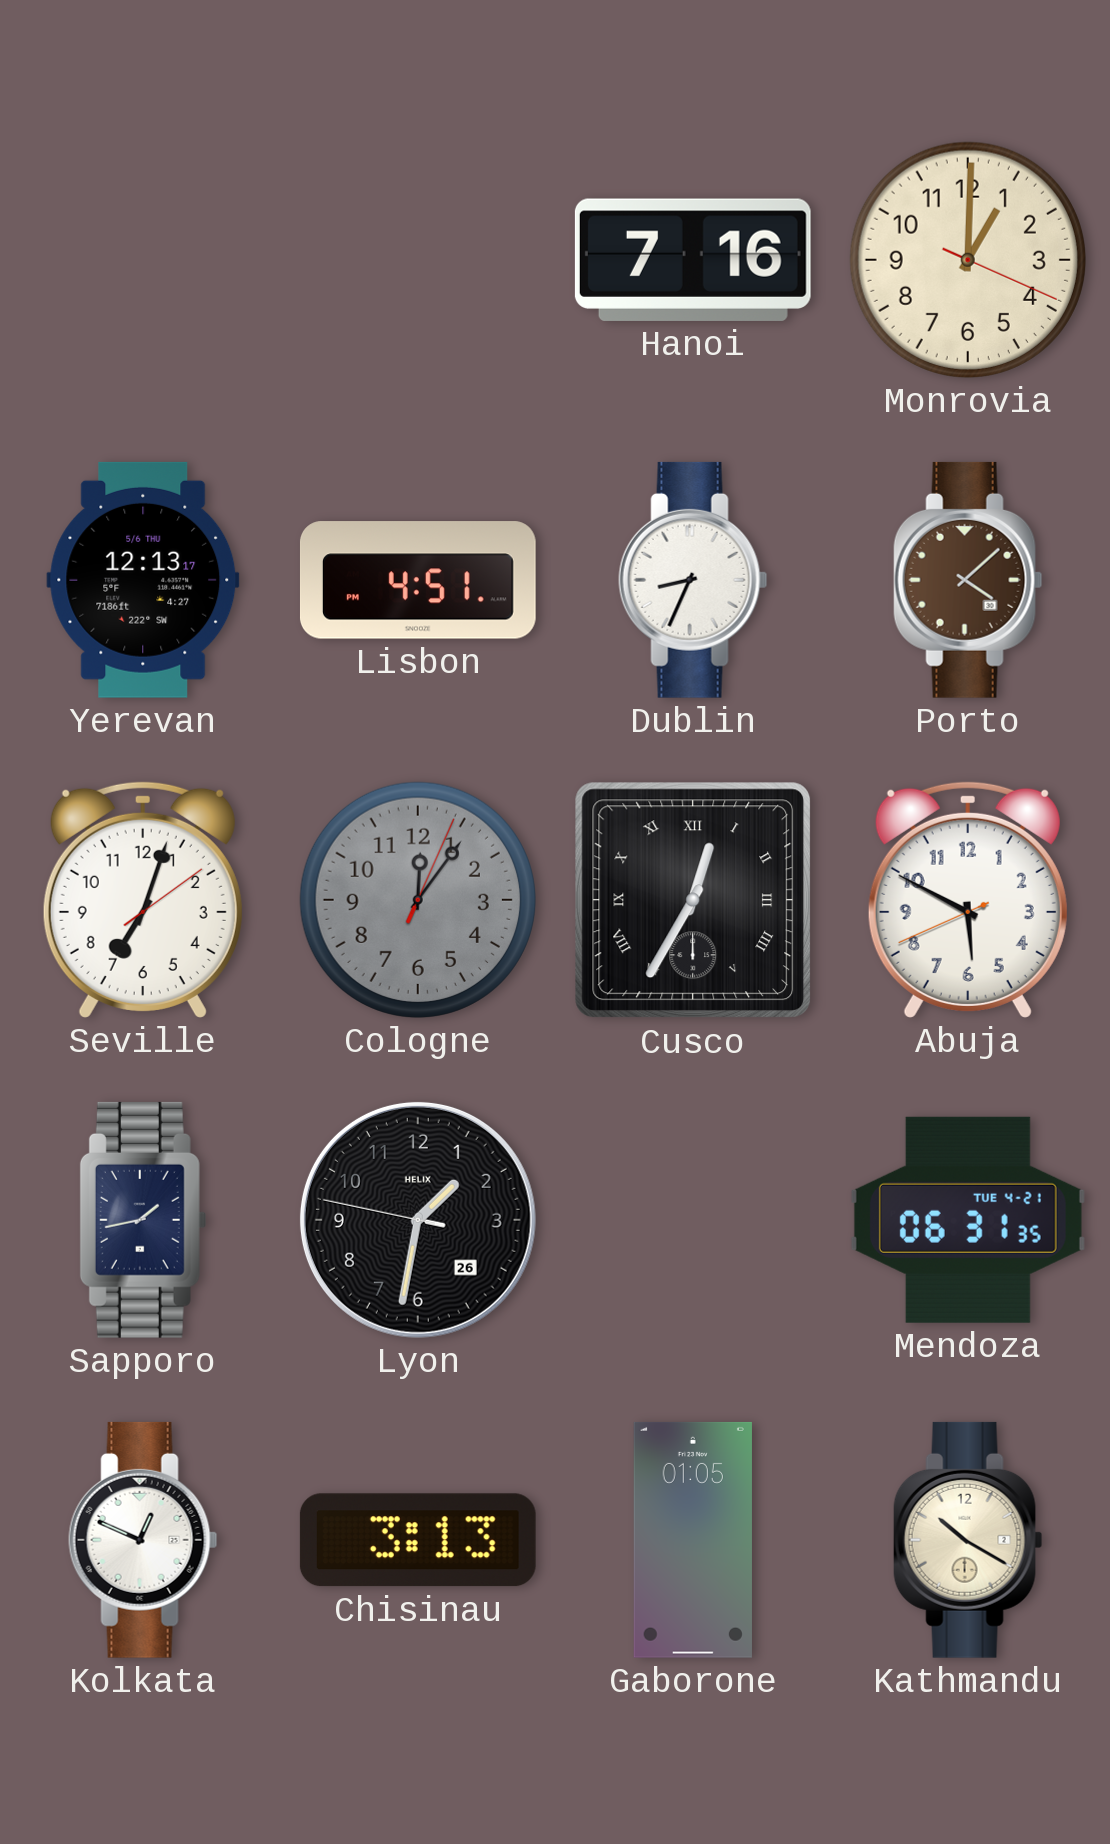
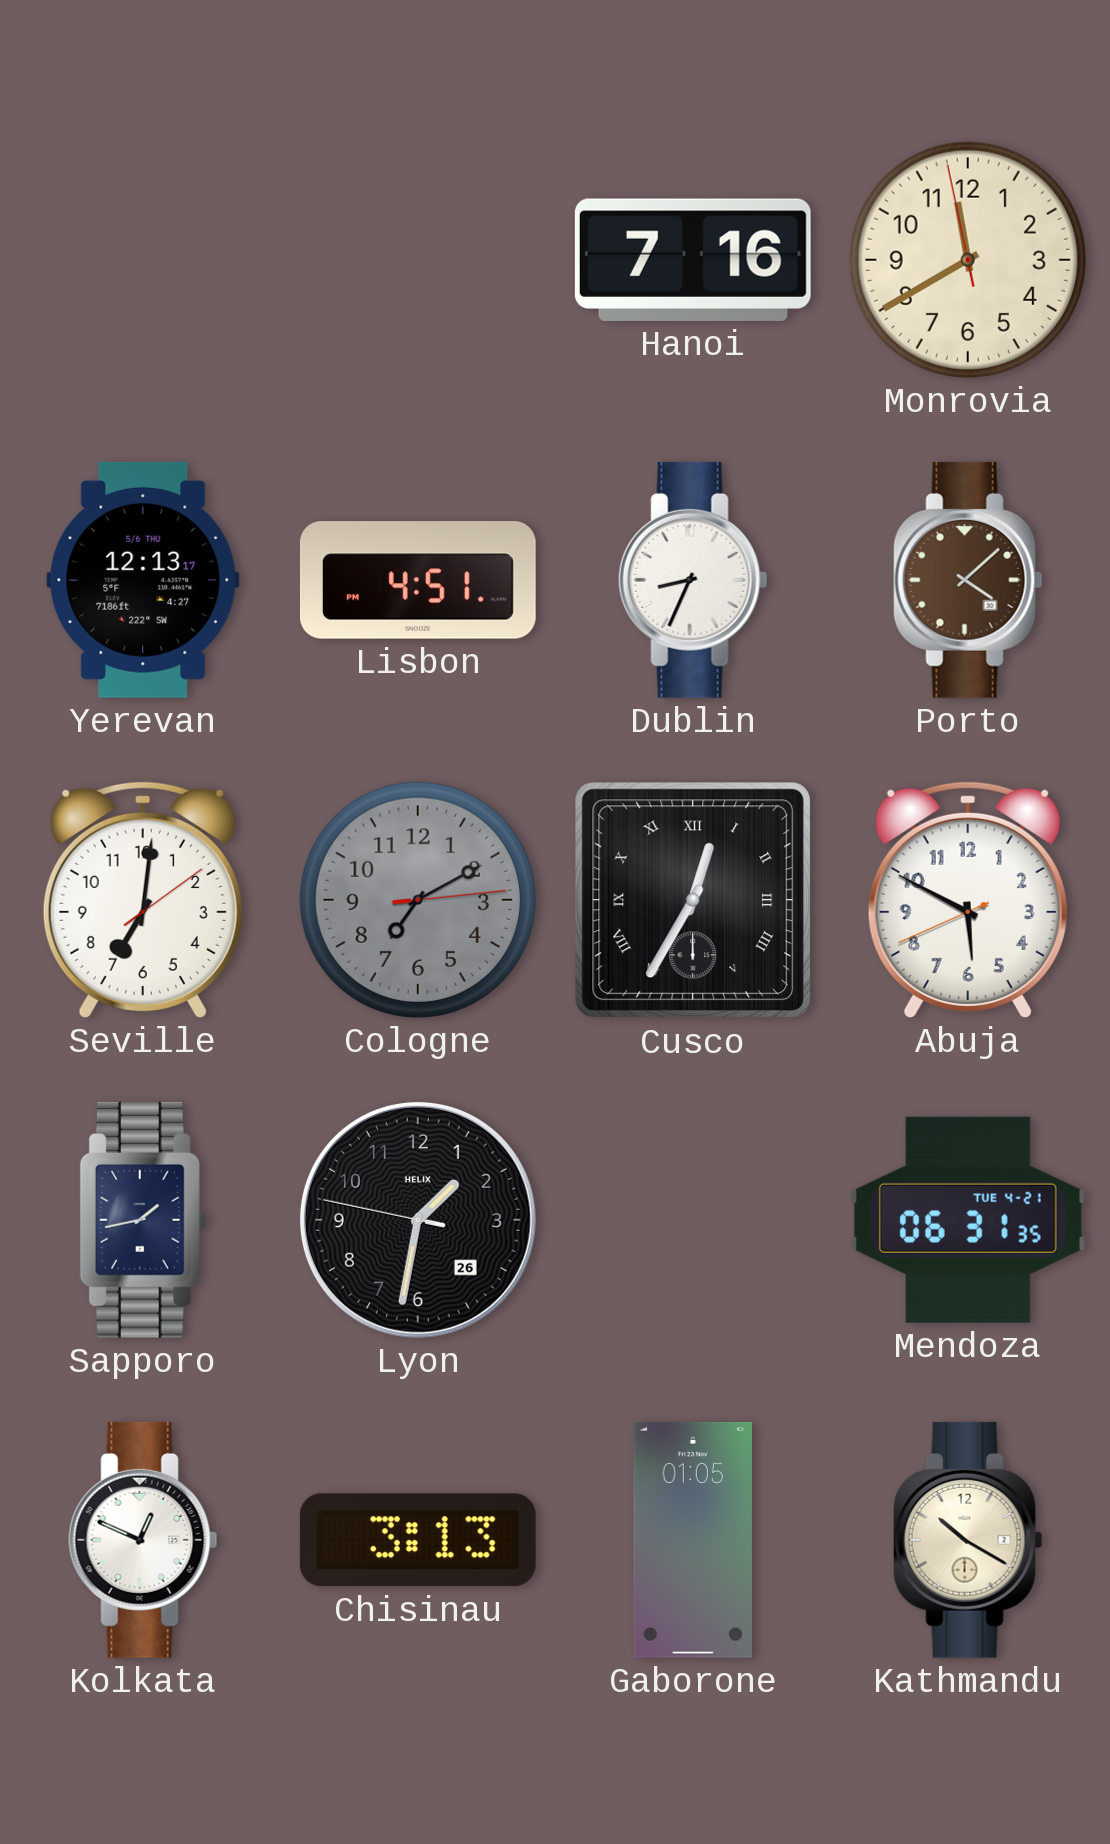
Monrovia: 1:00 -> 11:39 (968, 260)
Seville: 7:03 -> 7:01 (143, 900)
Cologne: 12:06 -> 7:10 (418, 900)
